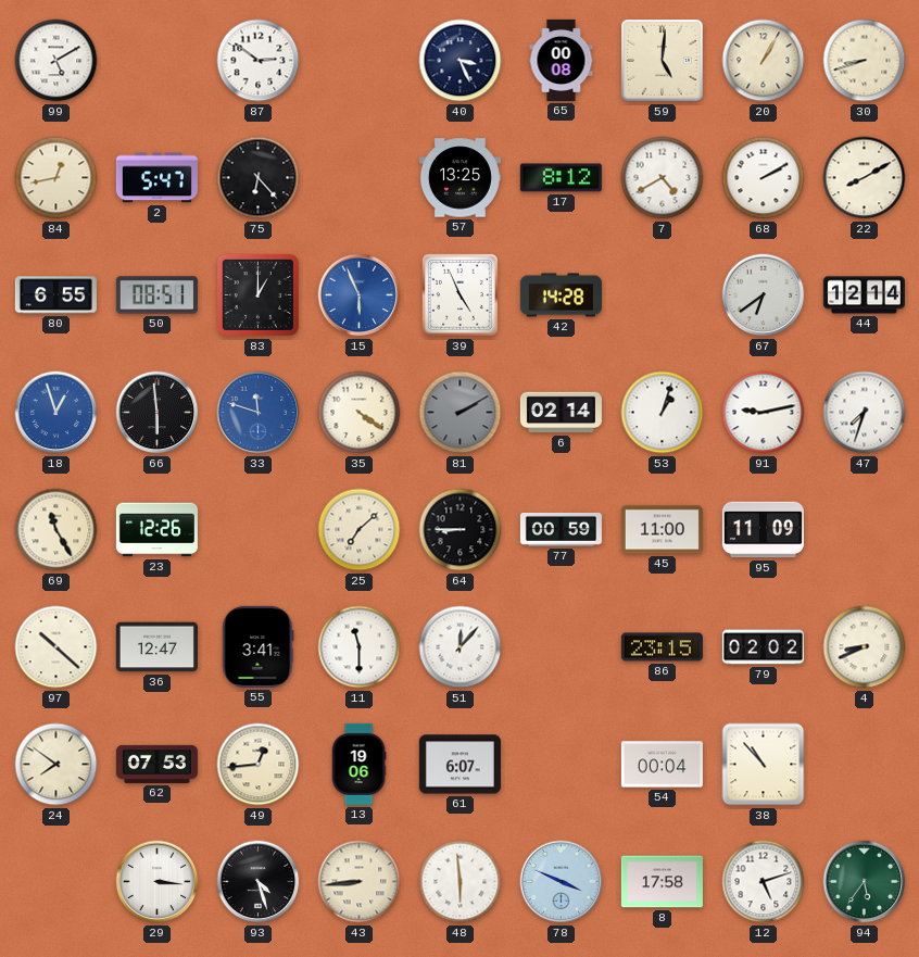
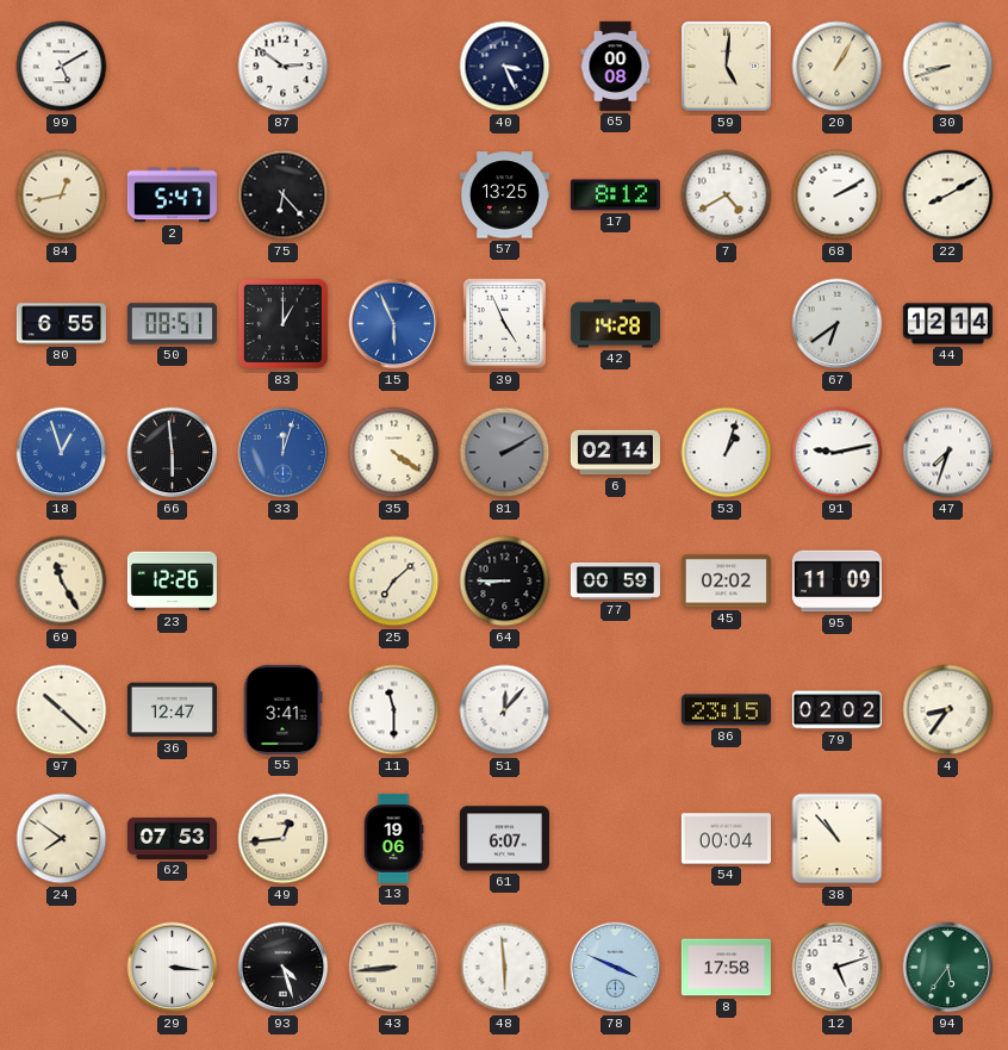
33: 11:48 -> 12:03 (284, 453)
45: 11:00 -> 02:02 (726, 582)
4: 8:41 -> 8:36 (948, 710)
